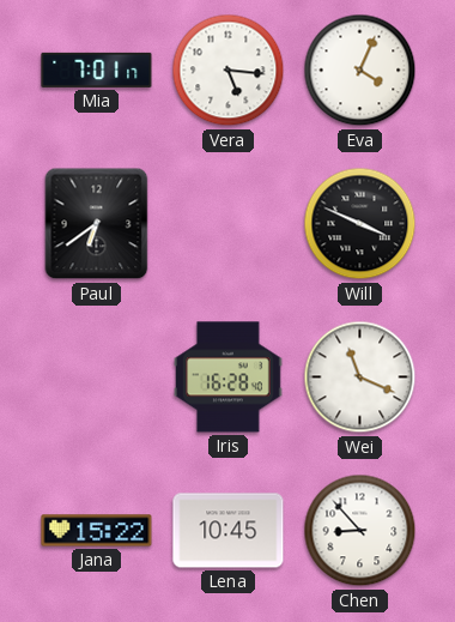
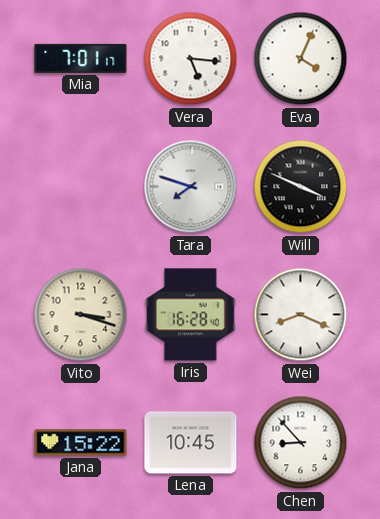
Paul: 6:39 -> none (97, 224)
Tara: none -> 7:48 (191, 187)
Vito: none -> 3:18 (81, 315)
Wei: 11:19 -> 8:19 (301, 315)
